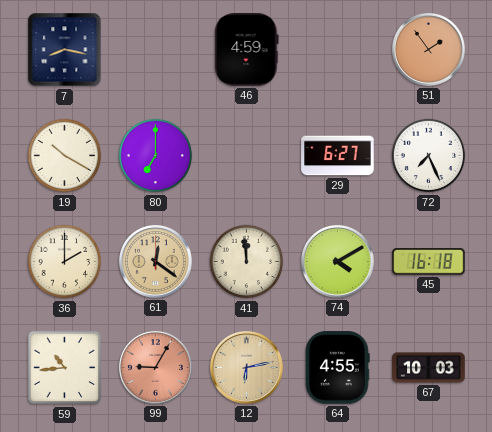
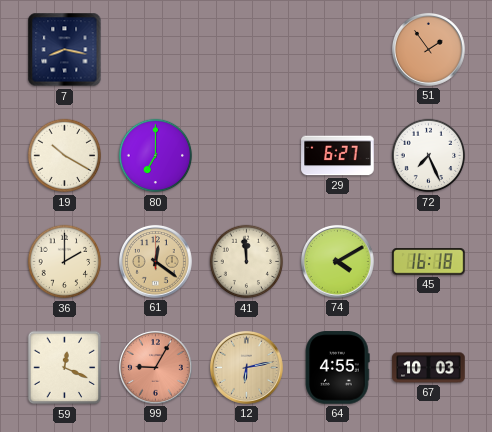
46: 4:59 -> none (247, 50)
59: 10:44 -> 12:19 (65, 368)
